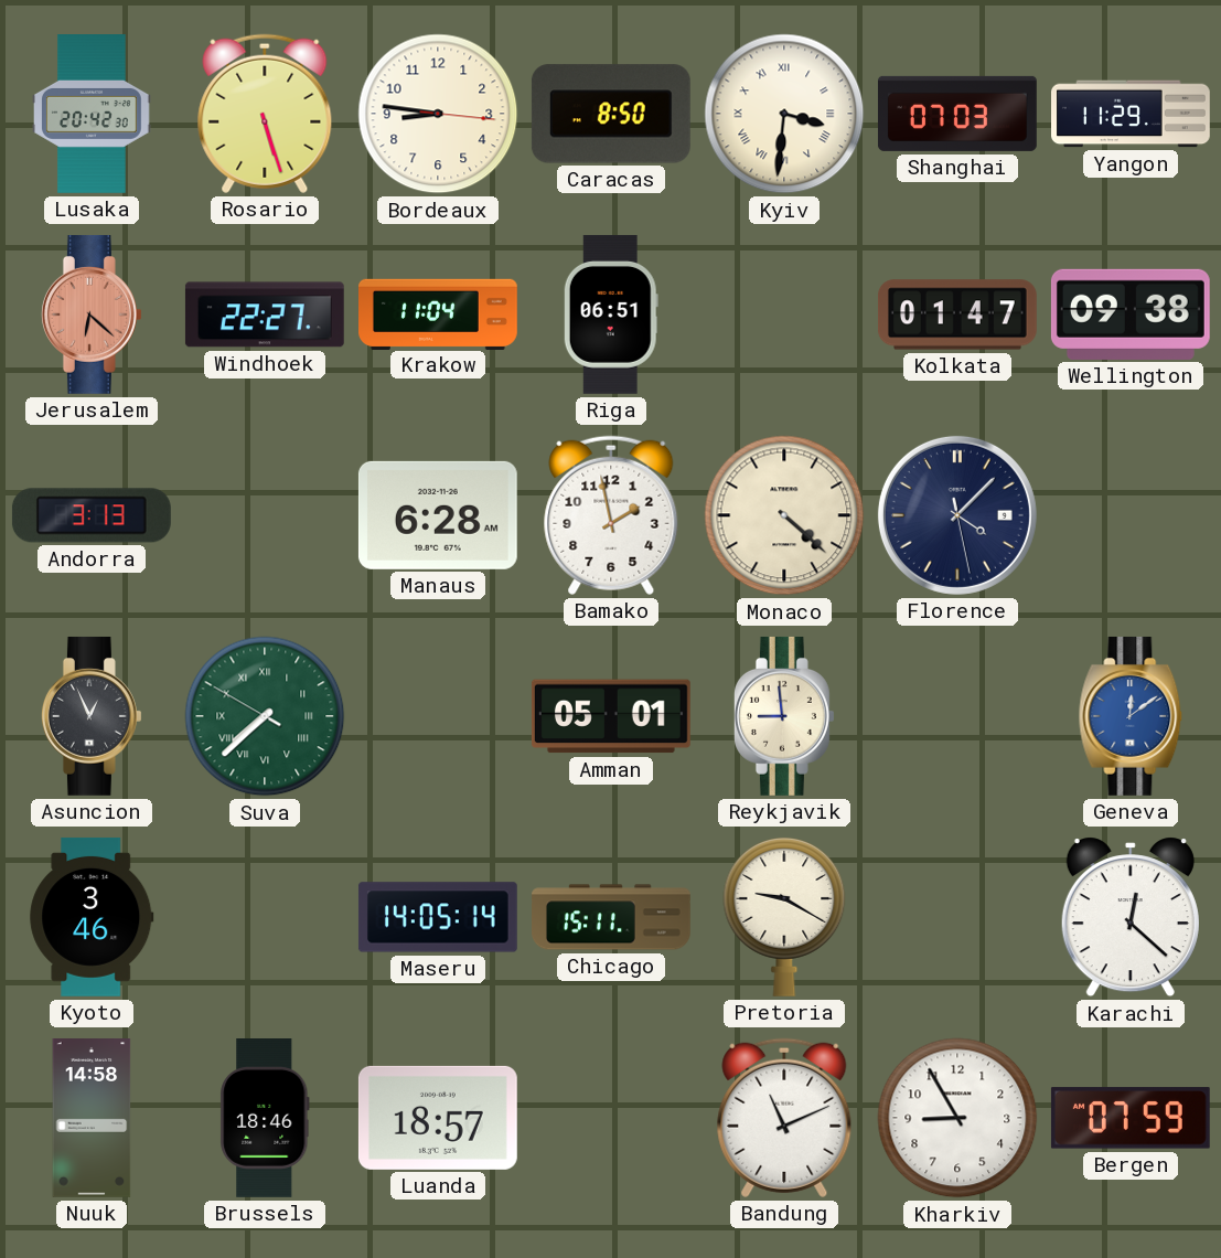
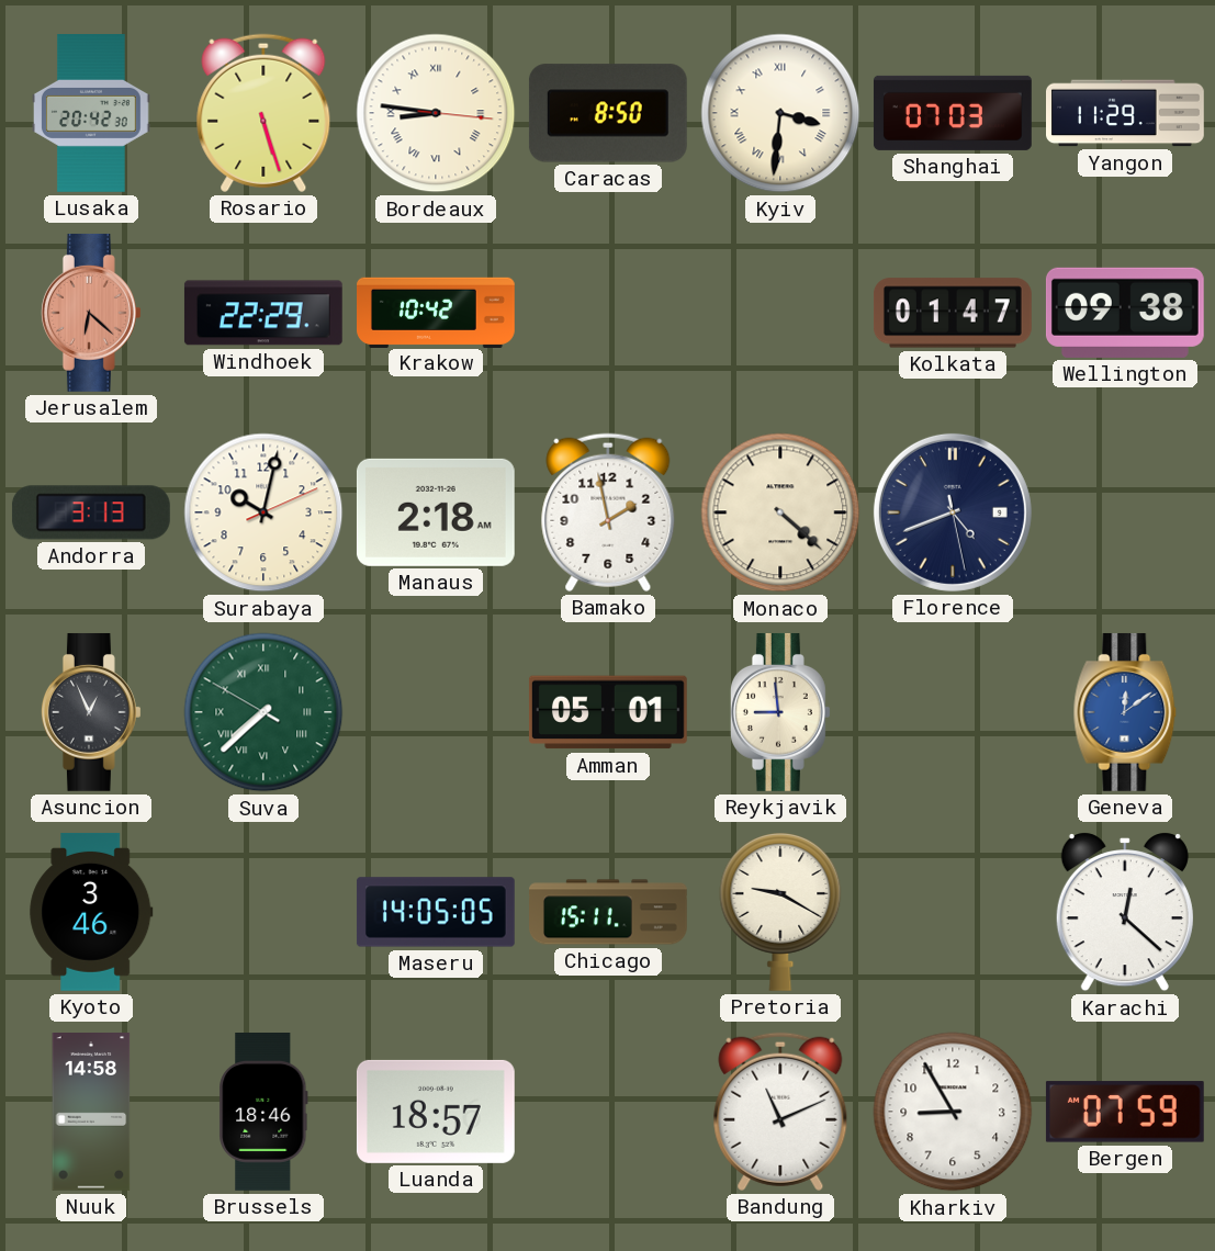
Bordeaux numerals: Arabic -> Roman (436, 113)
Windhoek: 22:27 -> 22:29 (263, 313)
Krakow: 11:04 -> 10:42 (437, 312)
Riga: 06:51 -> none (611, 314)
Surabaya: none -> 10:02 (263, 512)
Manaus: 6:28 -> 2:18 (436, 512)
Florence: 4:07 -> 4:41 (953, 512)
Maseru: 14:05:14 -> 14:05:05 (436, 912)
